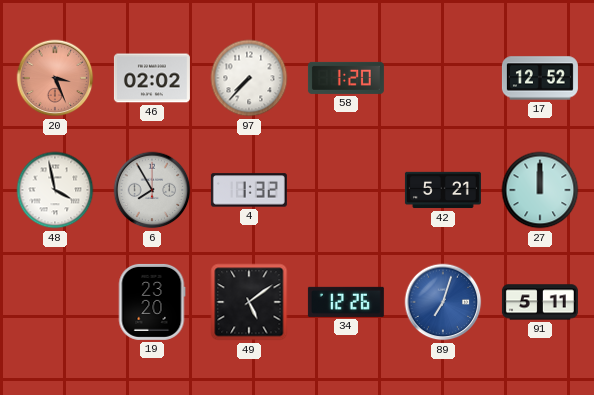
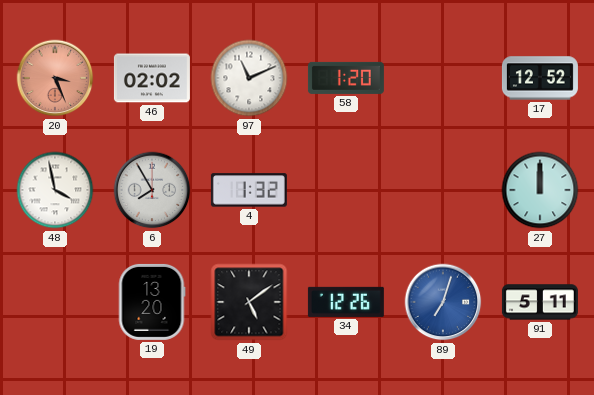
97: 7:37 -> 11:11 (249, 78)
42: 5:21 -> none (443, 190)
19: 23:20 -> 13:20 (152, 302)
